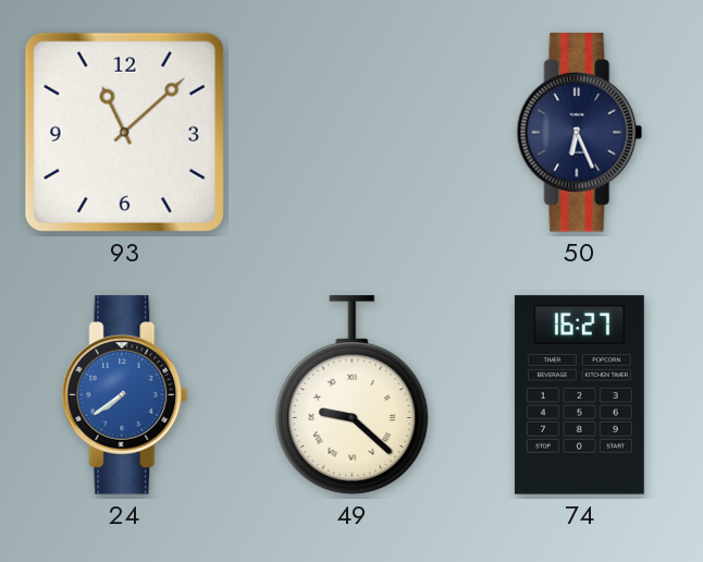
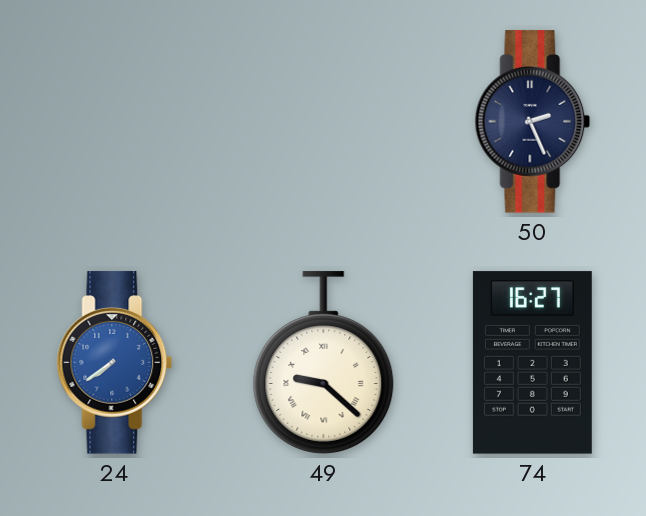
93: 11:08 -> none (124, 132)
50: 6:26 -> 2:26 (533, 122)
